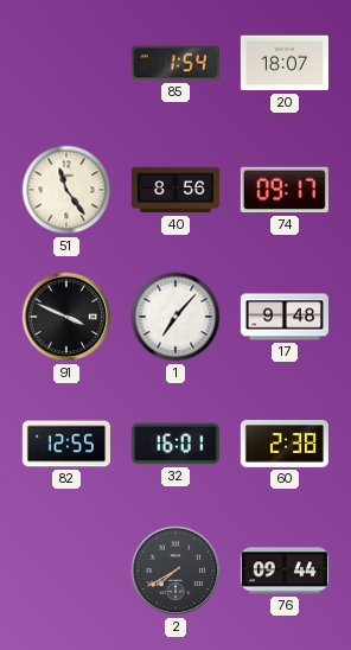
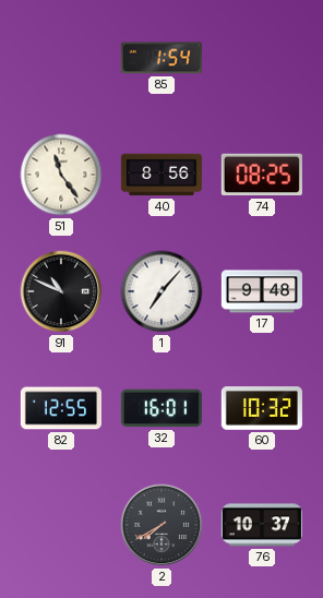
20: 18:07 -> none (285, 63)
74: 09:17 -> 08:25 (262, 175)
91: 3:49 -> 10:49 (61, 291)
60: 2:38 -> 10:32 (262, 409)
76: 09:44 -> 10:37 (262, 525)
